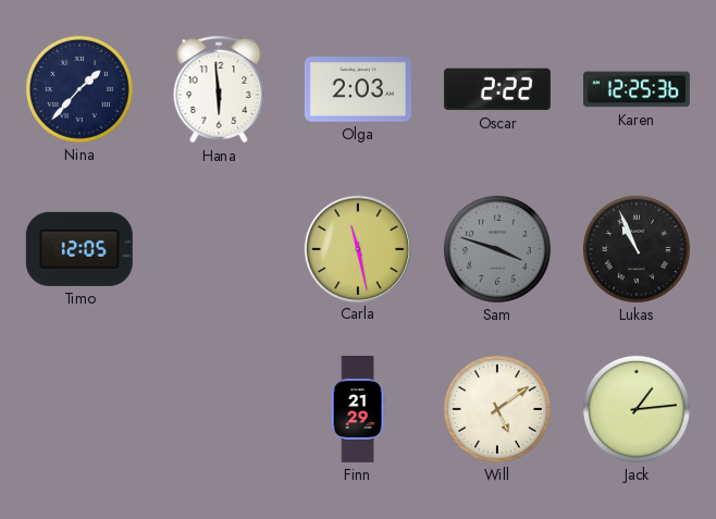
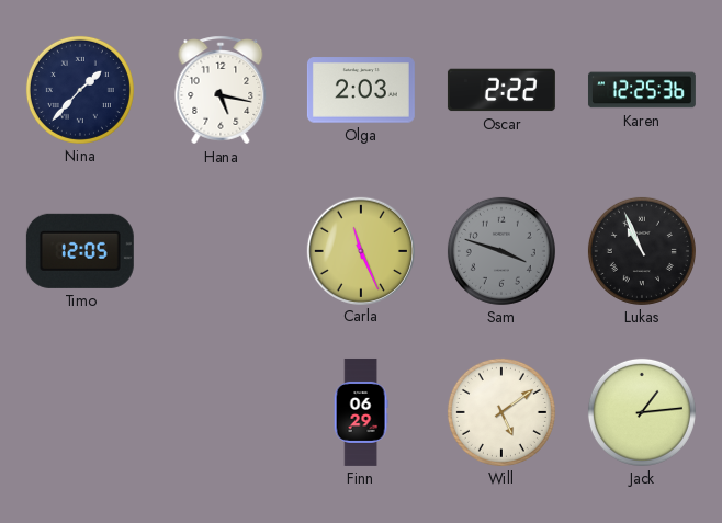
Hana: 5:59 -> 5:17 (221, 90)
Carla: 11:28 -> 11:26 (360, 250)
Finn: 21:29 -> 06:29 (361, 412)
